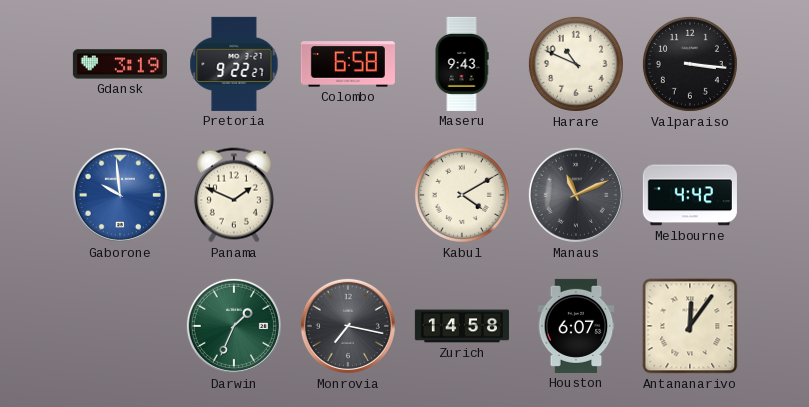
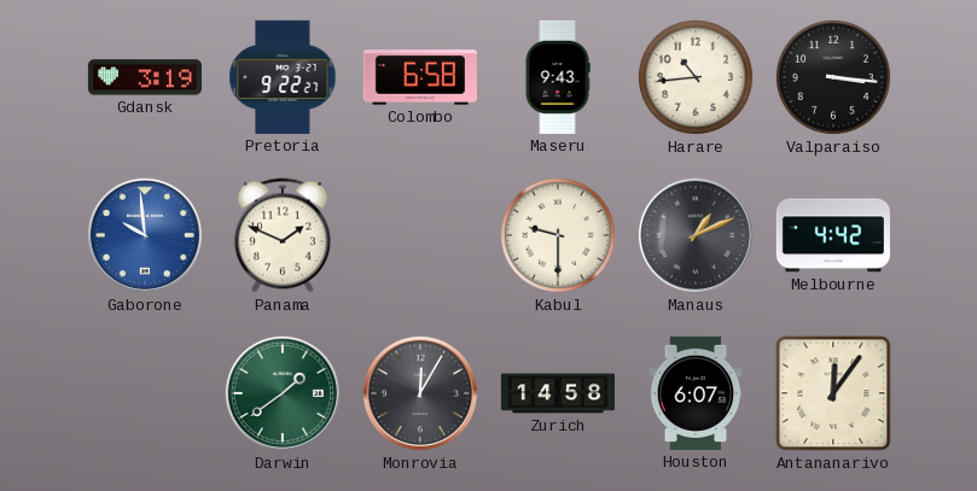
Harare: 10:49 -> 10:44 (696, 77)
Kabul: 4:10 -> 9:30 (558, 235)
Manaus: 11:11 -> 1:11 (696, 235)
Darwin: 1:34 -> 1:39 (283, 393)
Monrovia: 7:17 -> 12:05 (420, 393)
